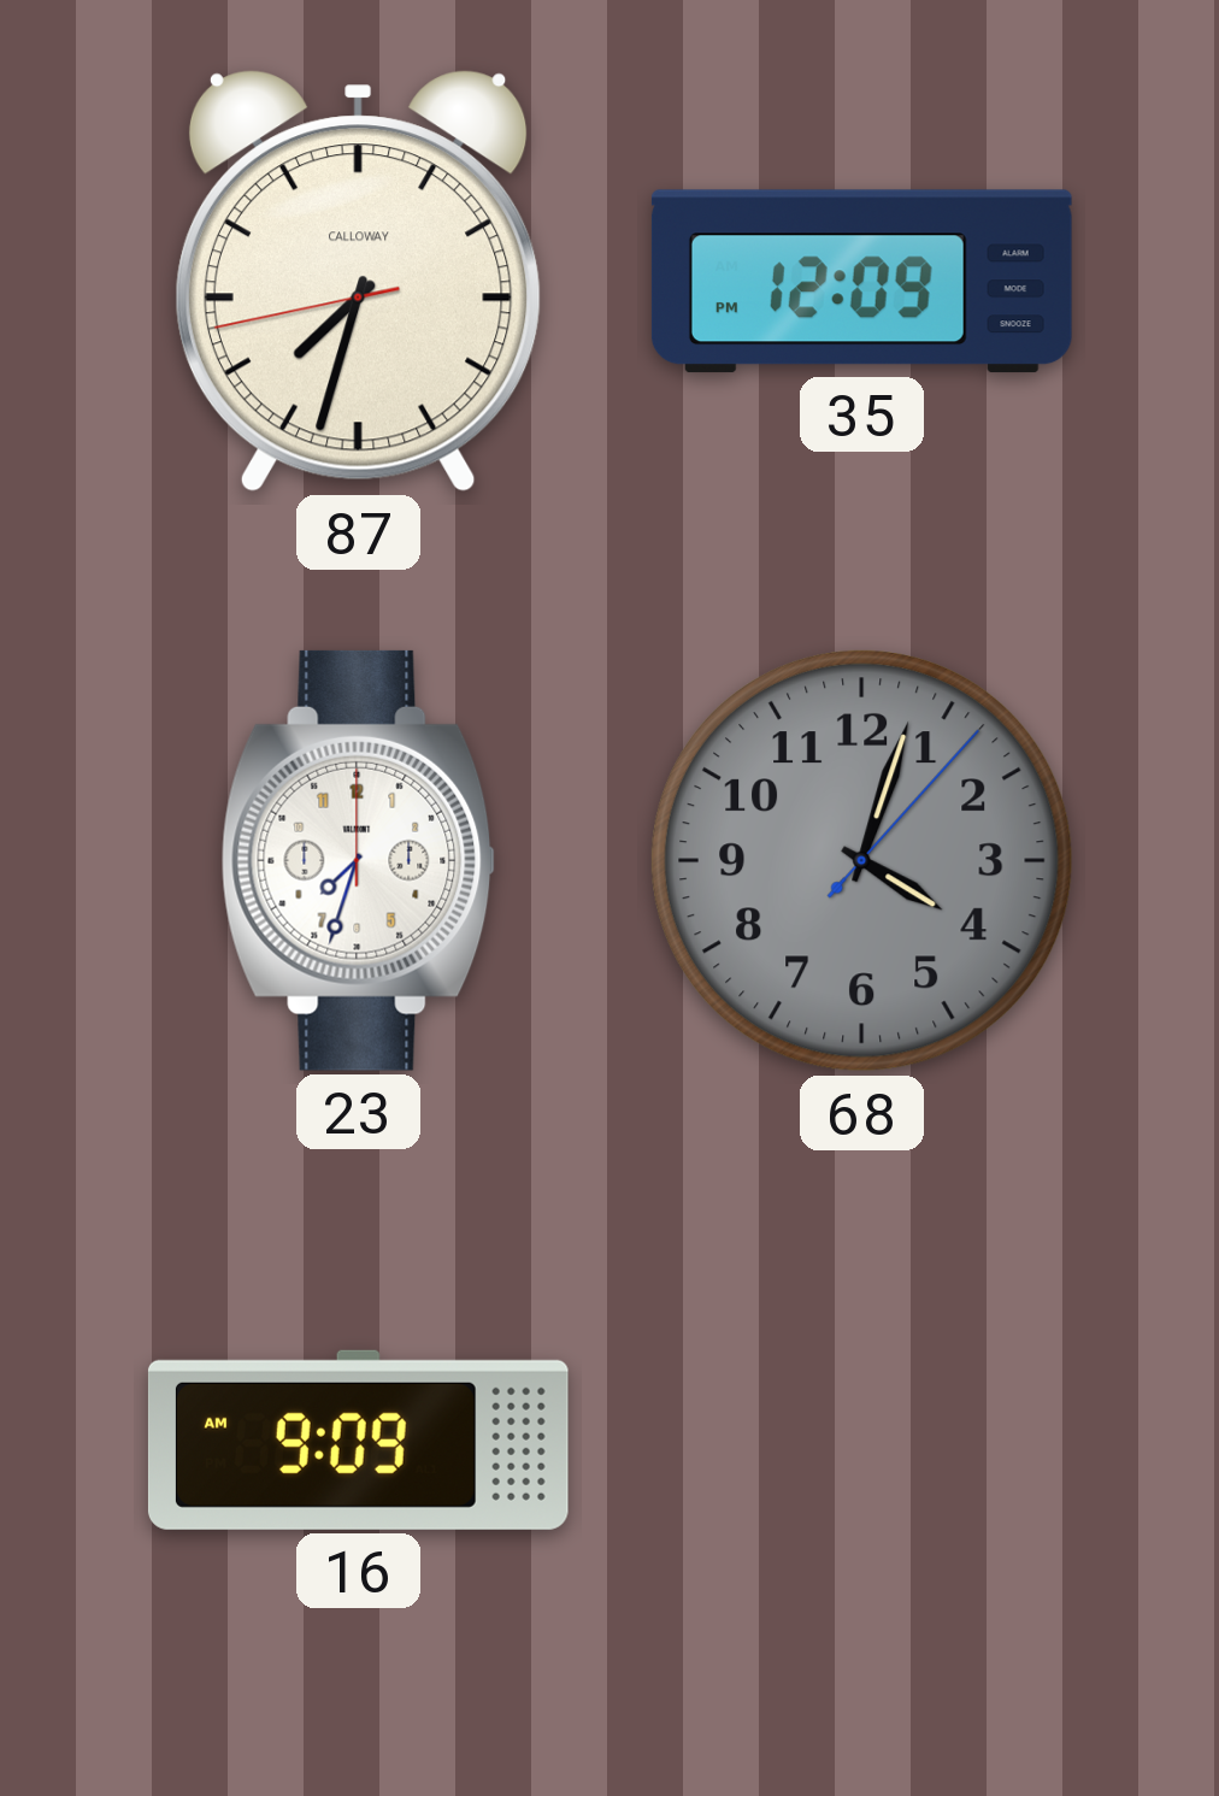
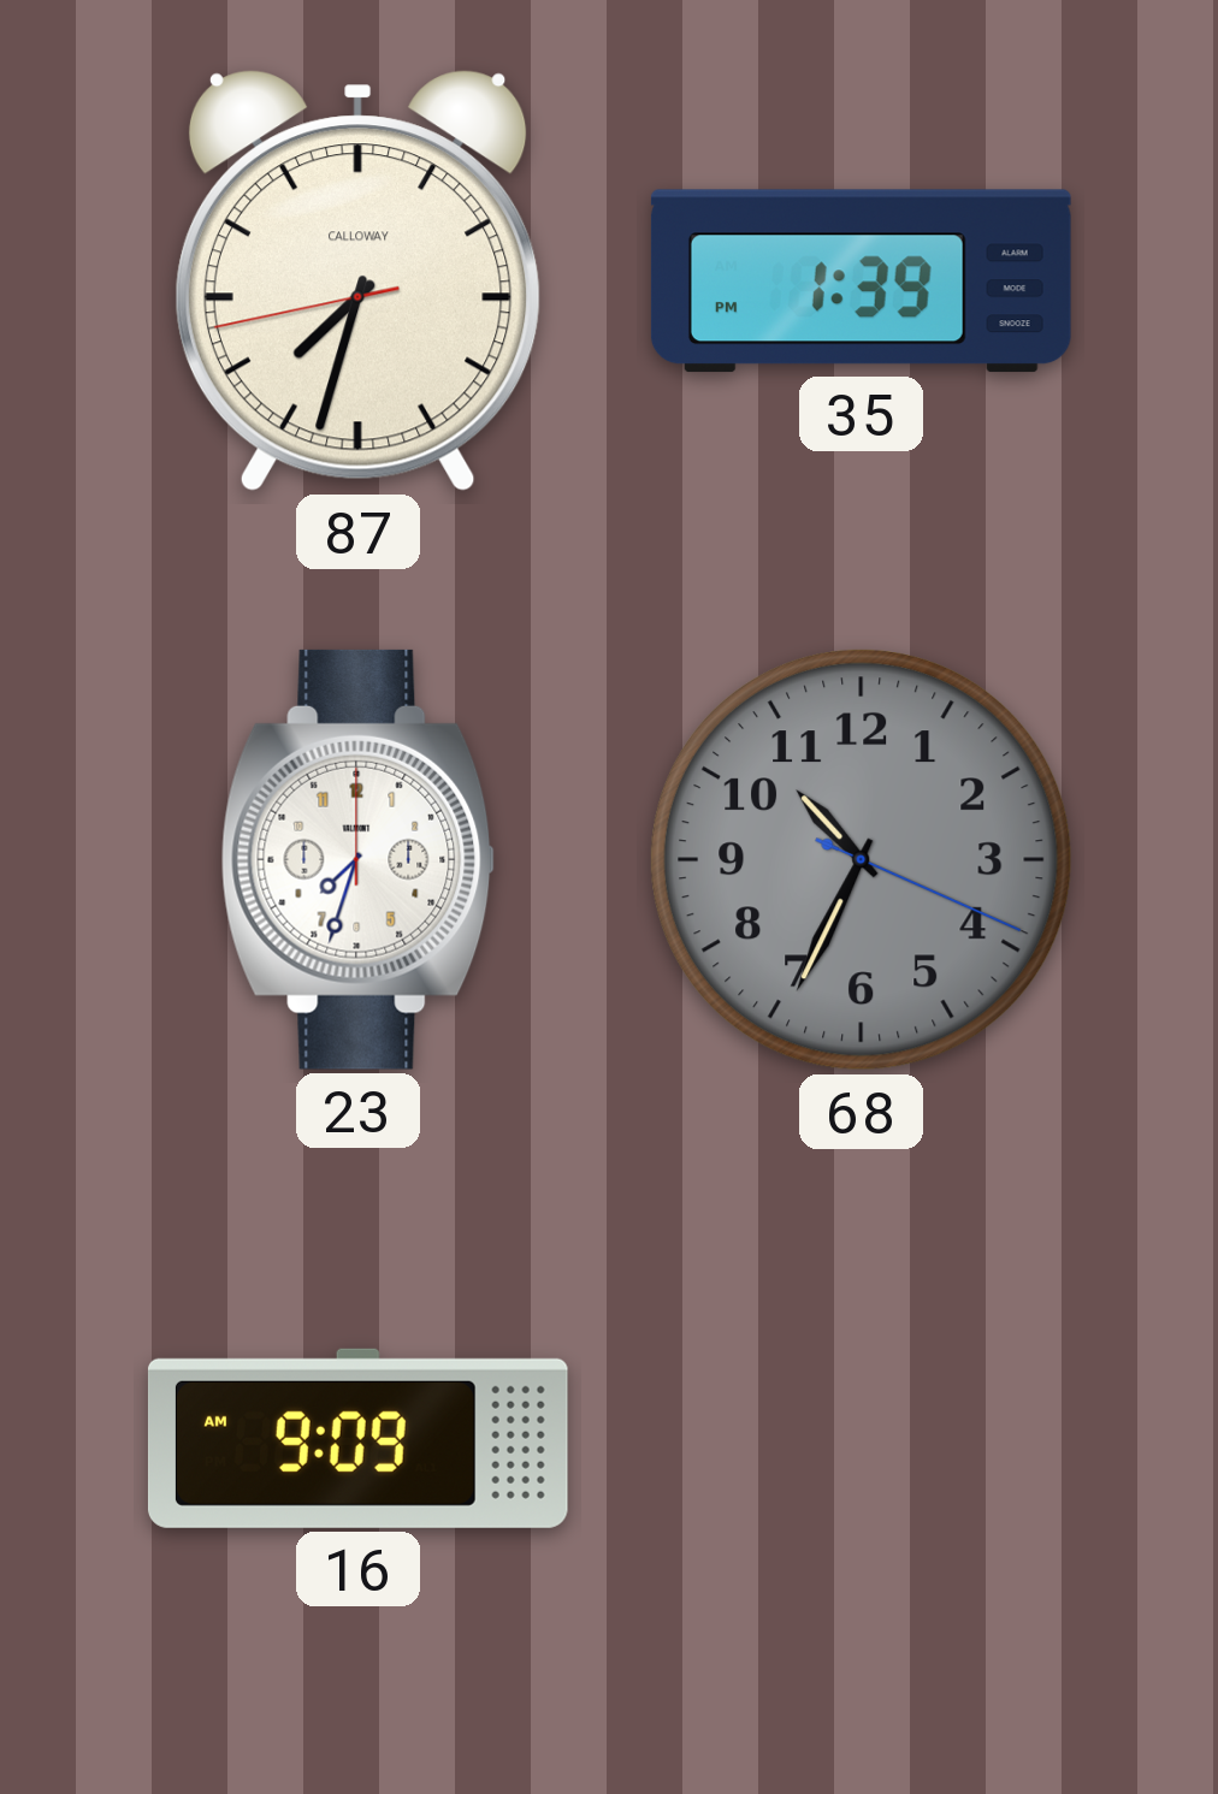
35: 12:09 -> 1:39 (861, 282)
68: 4:03 -> 10:34 (862, 860)
